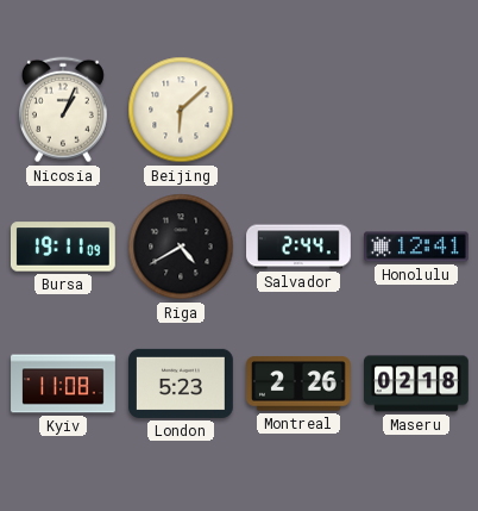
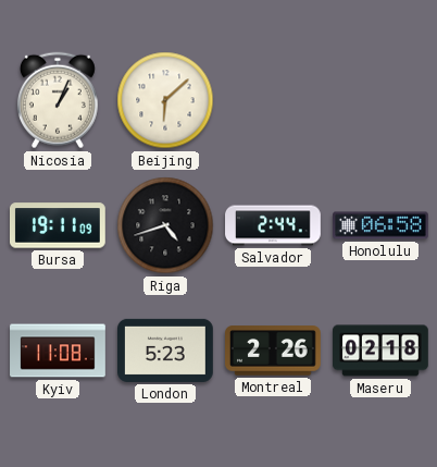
Riga: 4:40 -> 4:42 (165, 225)
Honolulu: 12:41 -> 06:58 (382, 225)
